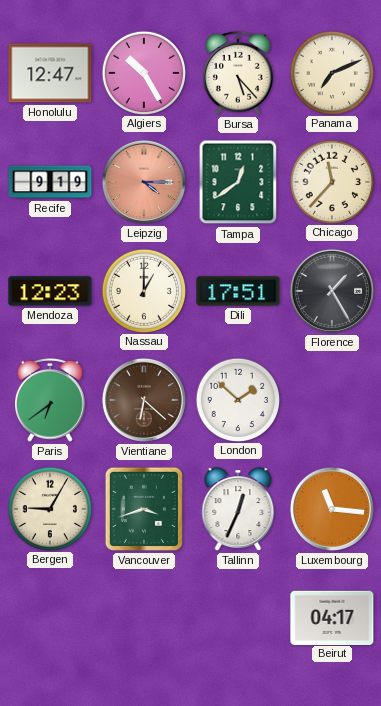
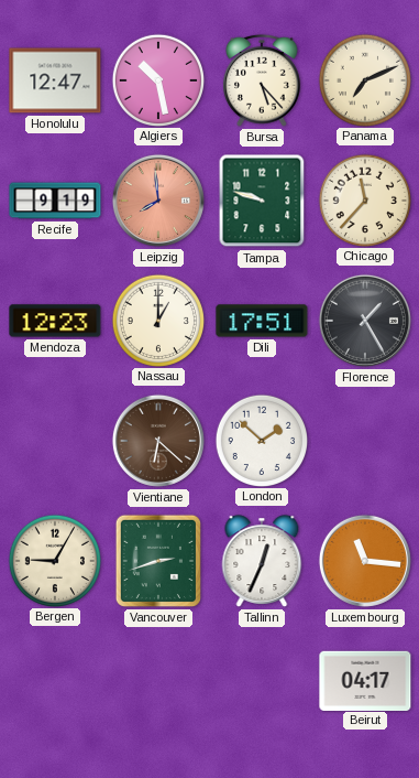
Algiers: 10:25 -> 10:28 (157, 79)
Leipzig: 4:15 -> 7:59 (158, 201)
Tampa: 12:39 -> 9:48 (262, 201)
Paris: 6:39 -> none (51, 400)
Vancouver: 3:42 -> 2:42 (158, 561)
